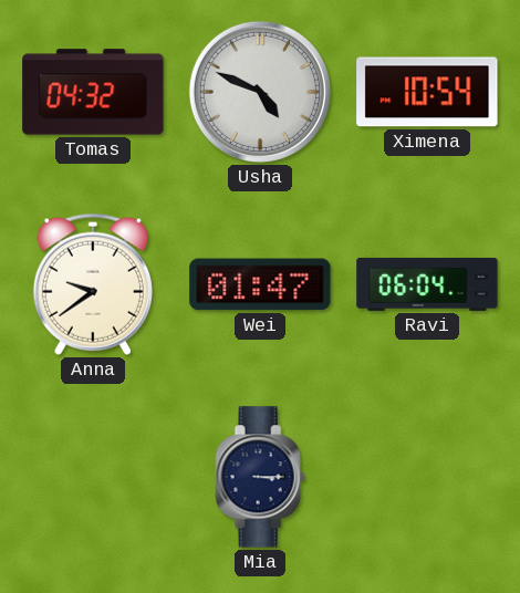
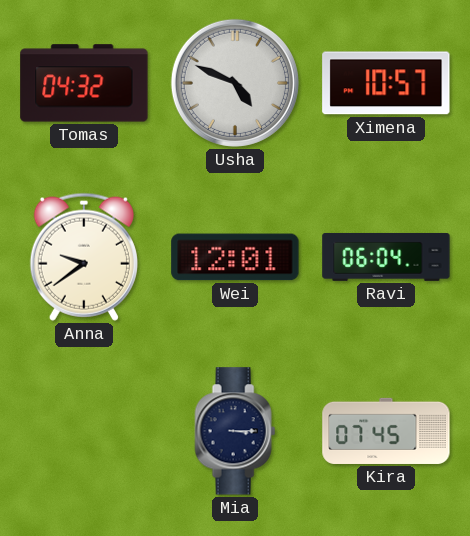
Ximena: 10:54 -> 10:57 (386, 83)
Wei: 01:47 -> 12:01 (235, 257)
Kira: none -> 07:45 (386, 431)
